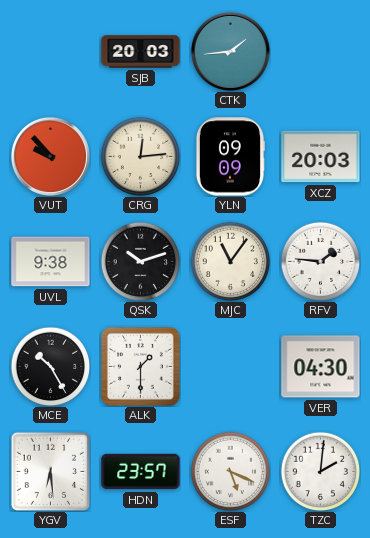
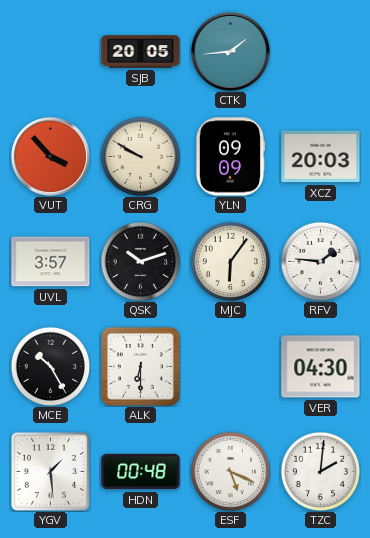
SJB: 20:03 -> 20:05 (141, 52)
VUT: 9:53 -> 3:53 (50, 156)
CRG: 12:14 -> 9:50 (140, 156)
UVL: 9:38 -> 3:57 (51, 262)
MJC: 11:06 -> 6:06 (230, 261)
ALK: 1:30 -> 6:30 (140, 366)
YGV: 6:29 -> 1:29 (50, 471)
HDN: 23:57 -> 00:48 (141, 472)
